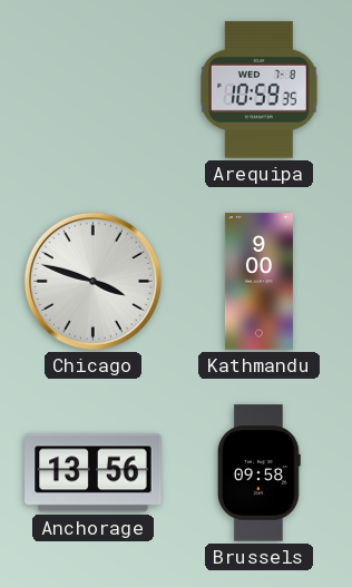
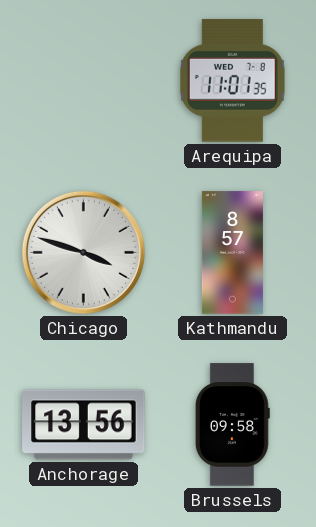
Arequipa: 10:59 -> 11:01 (232, 81)
Kathmandu: 9:00 -> 8:57 (232, 253)
